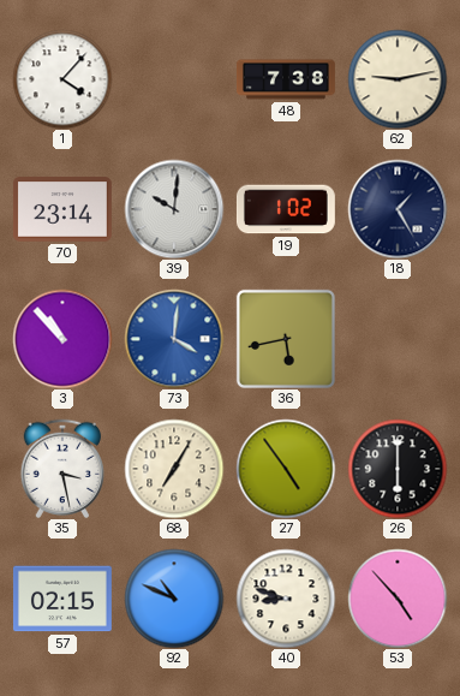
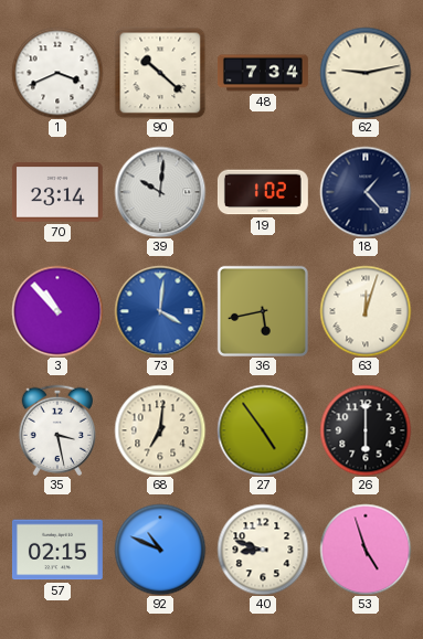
1: 4:07 -> 3:41 (57, 73)
90: none -> 10:22 (160, 73)
48: 7:38 -> 7:34 (263, 73)
18: 1:25 -> 1:23 (366, 192)
63: none -> 12:03 (366, 311)
68: 7:05 -> 7:01 (160, 430)
53: 4:53 -> 4:57 (366, 550)
